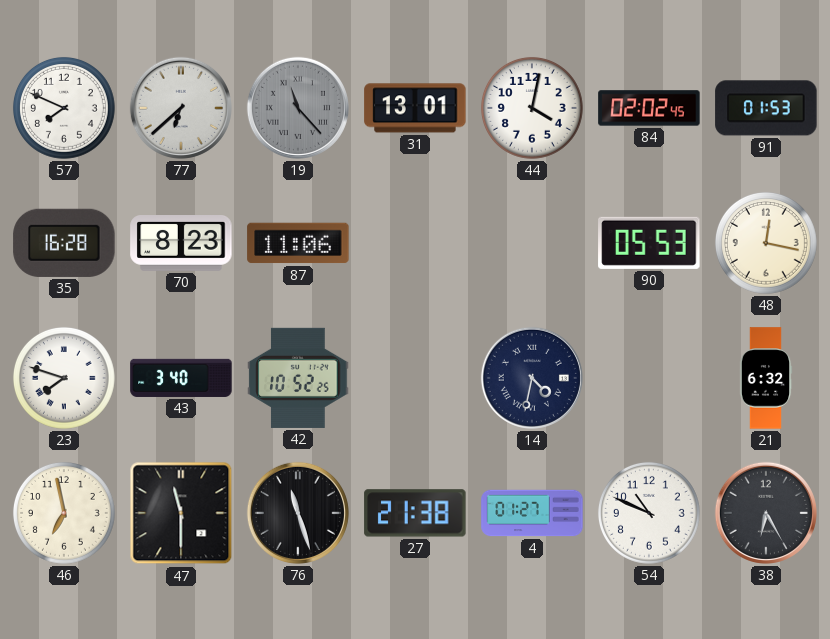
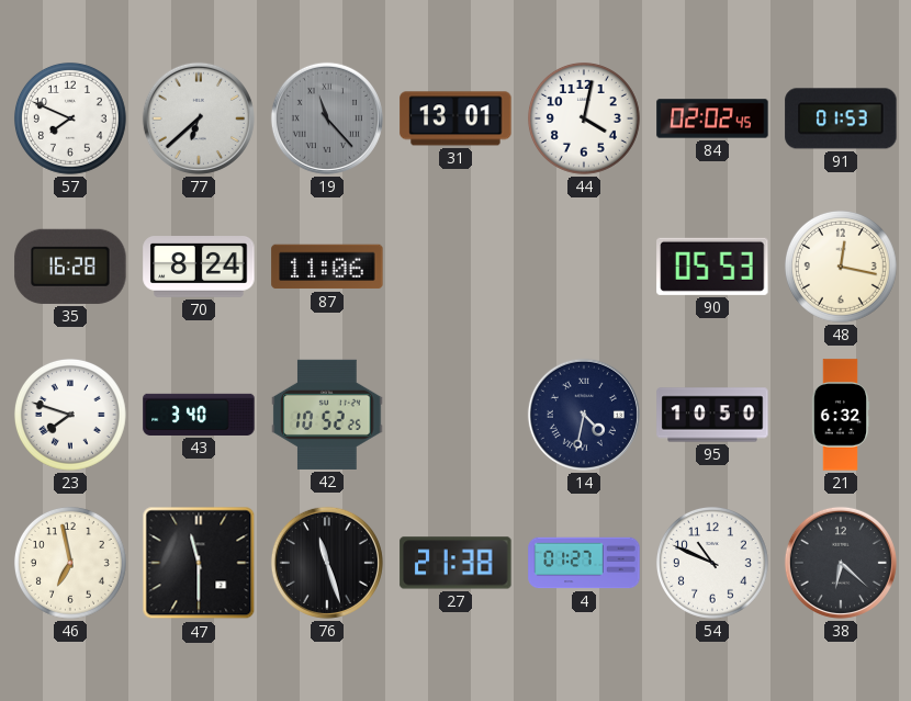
70: 8:23 -> 8:24 (199, 268)
95: none -> 10:50 (712, 415)
38: 6:25 -> 6:22 (841, 563)
